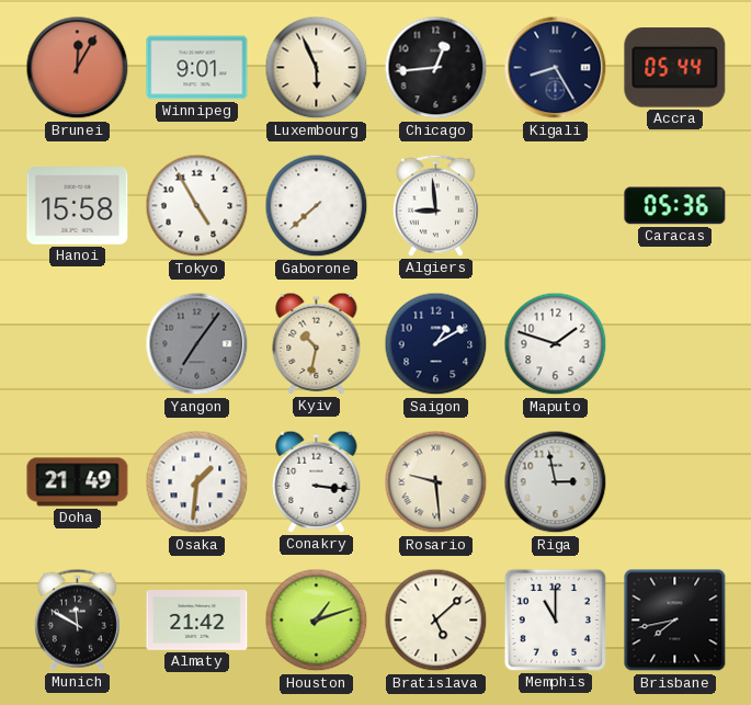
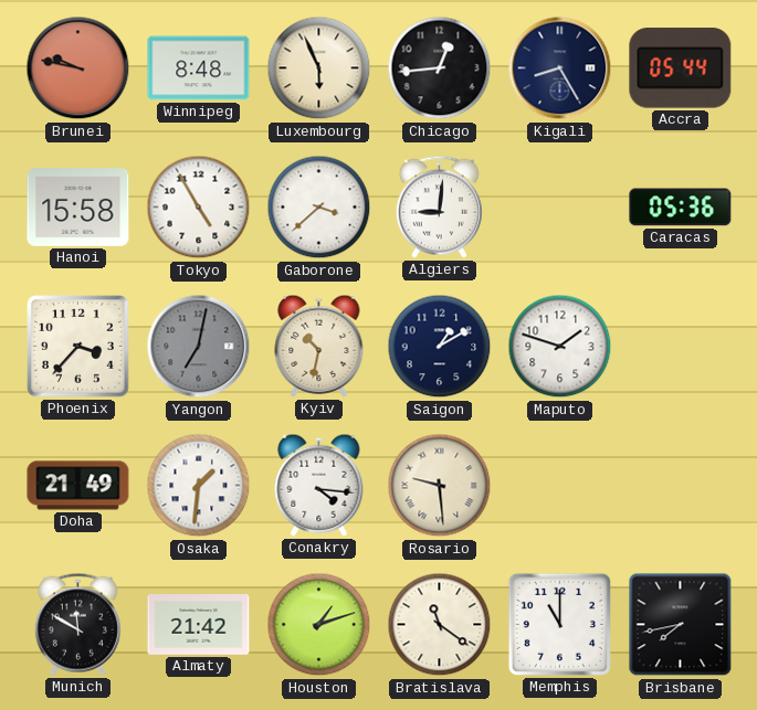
Brunei: 12:05 -> 9:47 (78, 68)
Winnipeg: 9:01 -> 8:48 (199, 68)
Gaborone: 7:38 -> 3:38 (319, 208)
Algiers: 8:59 -> 9:01 (439, 206)
Phoenix: none -> 3:37 (78, 347)
Yangon: 7:06 -> 7:02 (199, 347)
Conakry: 3:16 -> 4:16 (319, 485)
Riga: 2:58 -> none (556, 482)
Bratislava: 5:08 -> 11:21 (440, 625)
